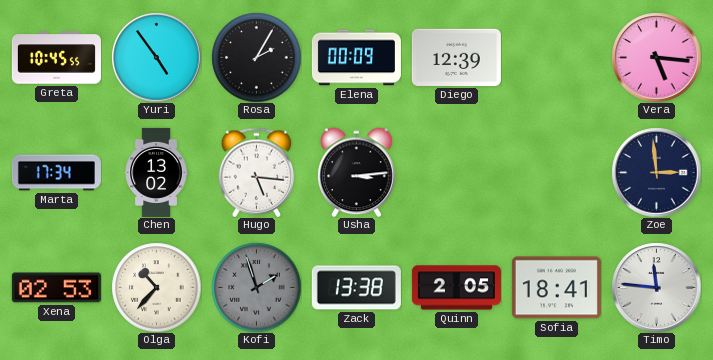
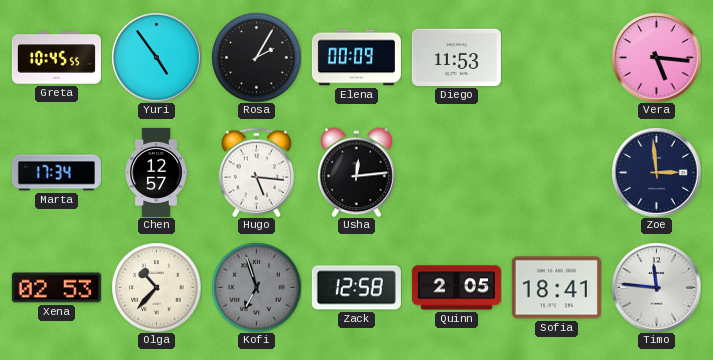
Diego: 12:39 -> 11:53 (456, 57)
Chen: 13:02 -> 12:57 (156, 172)
Usha: 3:14 -> 12:14 (357, 172)
Kofi: 1:57 -> 6:57 (256, 287)
Zack: 13:38 -> 12:58 (356, 288)
